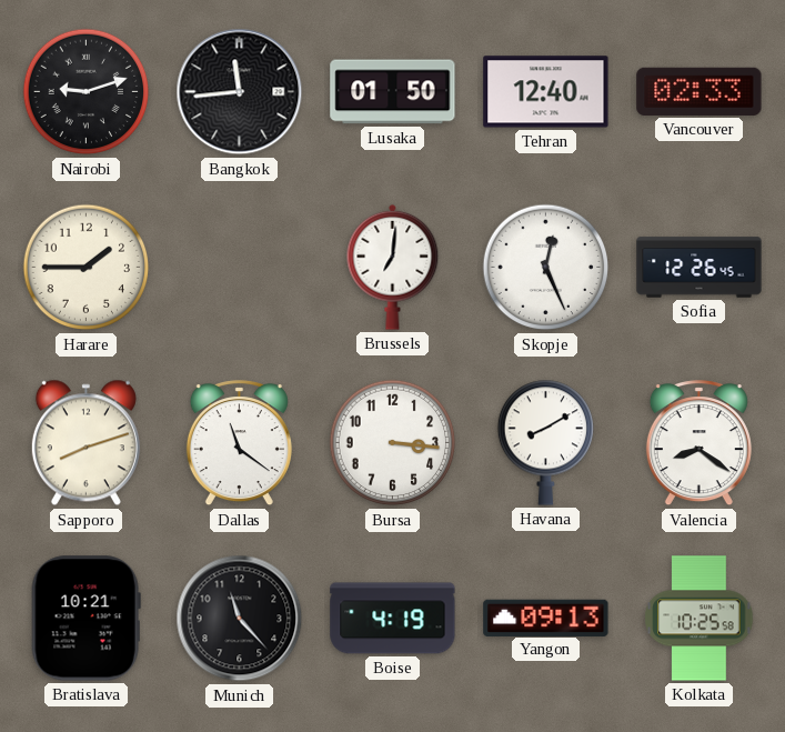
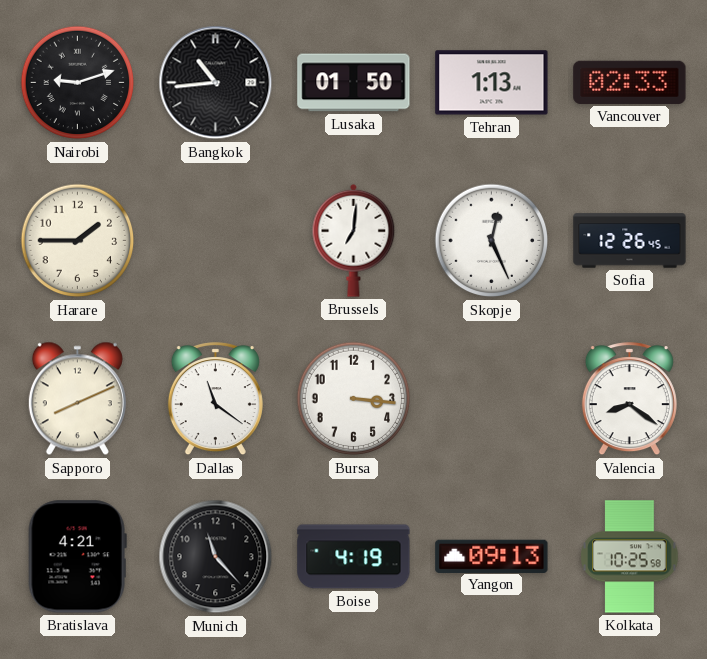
Bangkok: 11:44 -> 10:44 (216, 83)
Tehran: 12:40 -> 1:13 (492, 83)
Sapporo: 8:12 -> 8:11 (77, 399)
Havana: 8:10 -> none (545, 442)
Bratislava: 10:21 -> 4:21 (77, 557)
